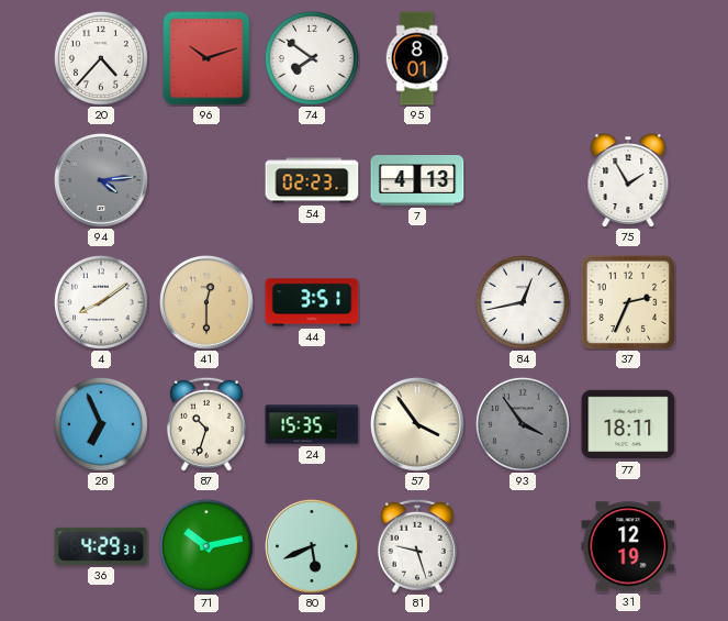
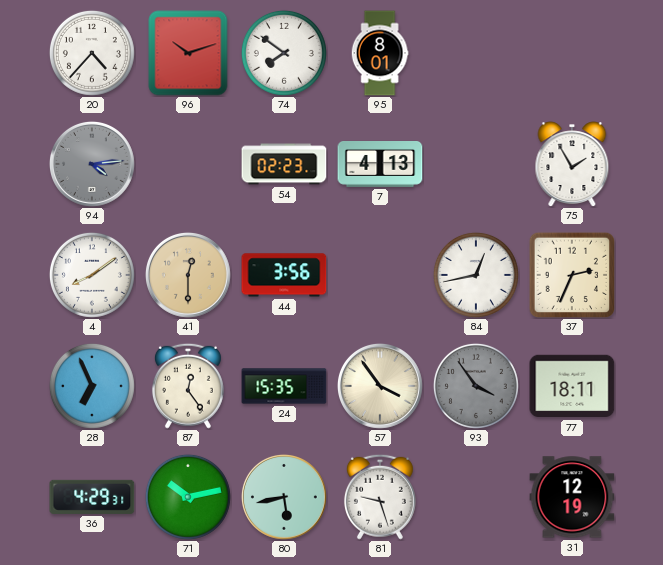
44: 3:51 -> 3:56 (284, 275)
87: 10:33 -> 12:24 (188, 386)
80: 5:41 -> 5:43 (284, 497)
